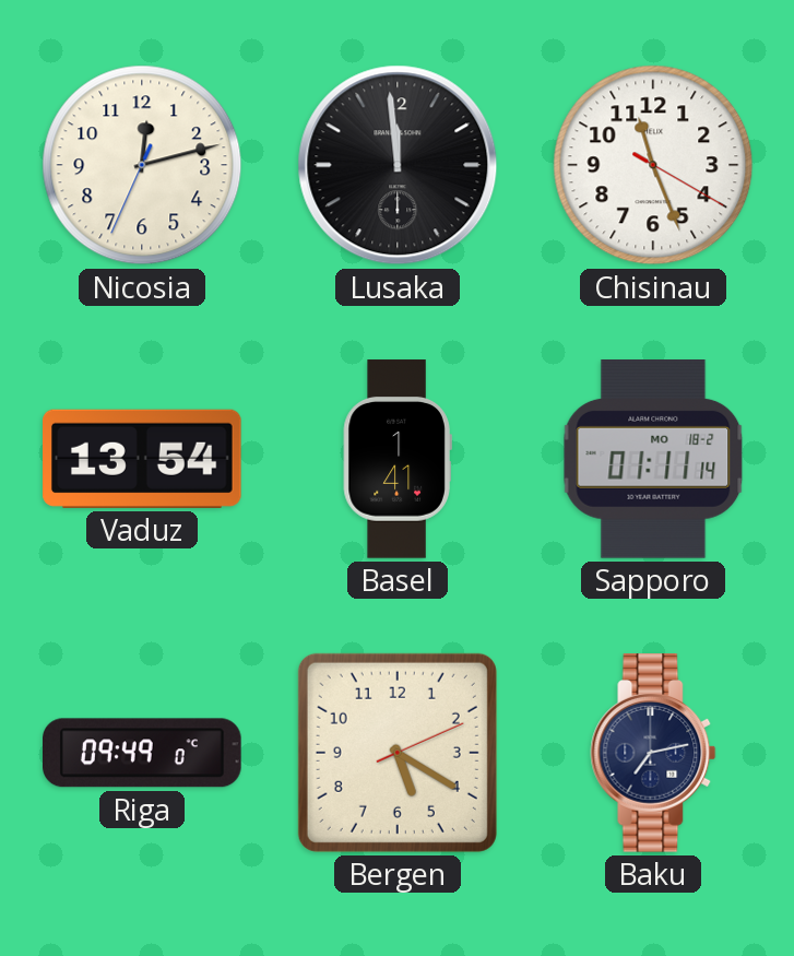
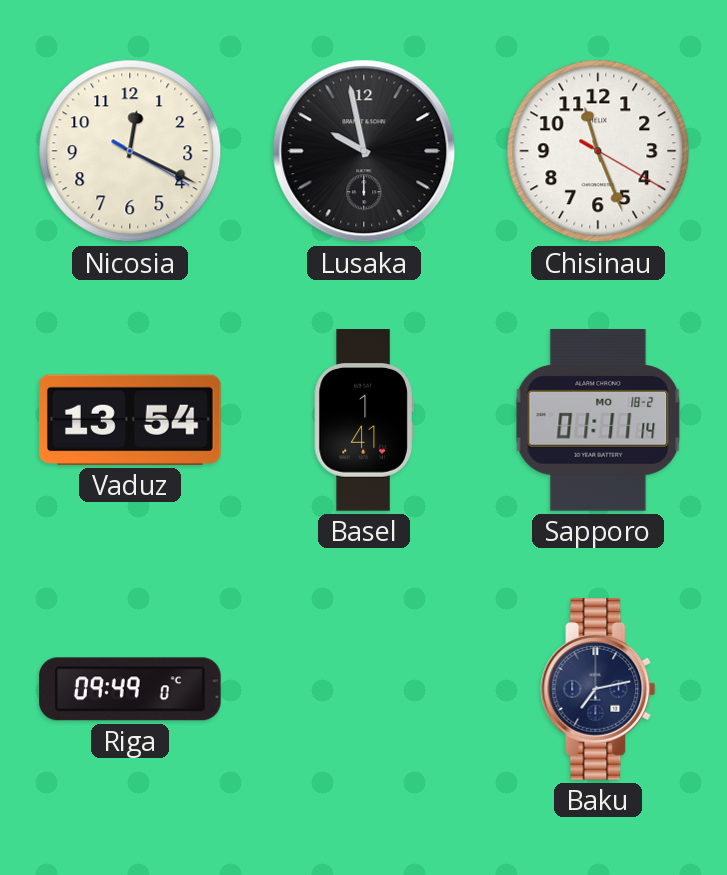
Nicosia: 12:12 -> 12:19 (130, 151)
Lusaka: 11:59 -> 9:58 (364, 151)
Bergen: 5:20 -> none (398, 753)
